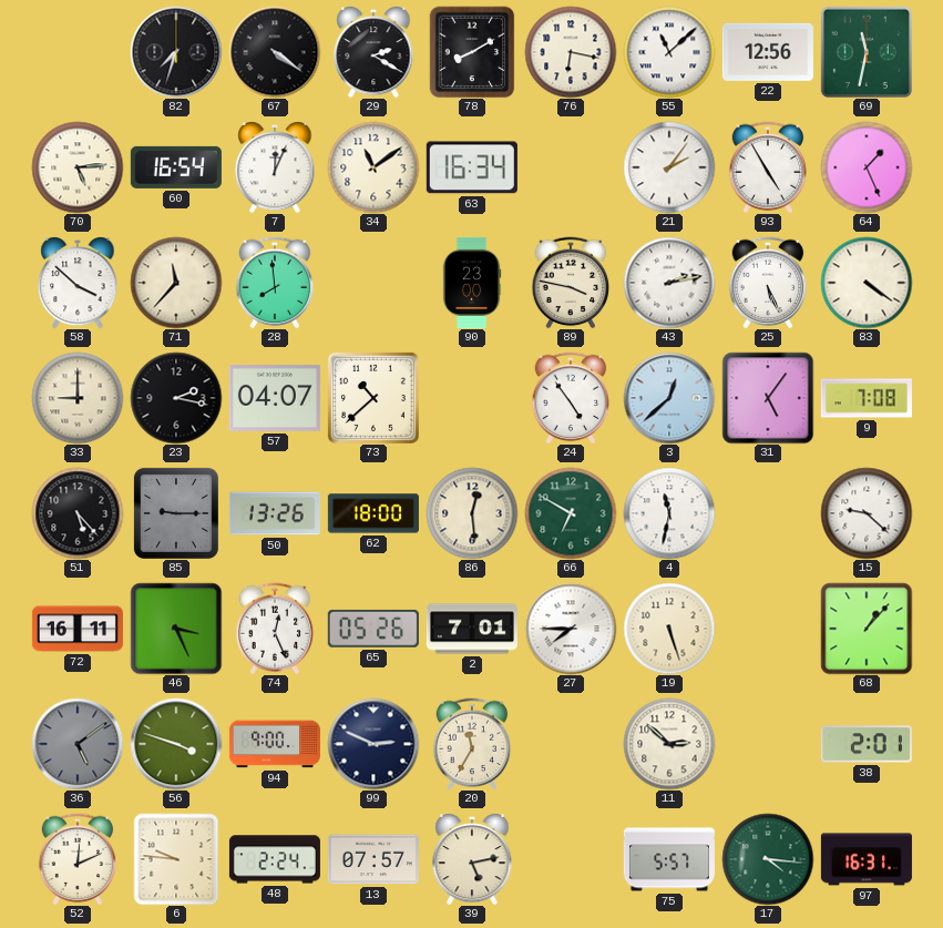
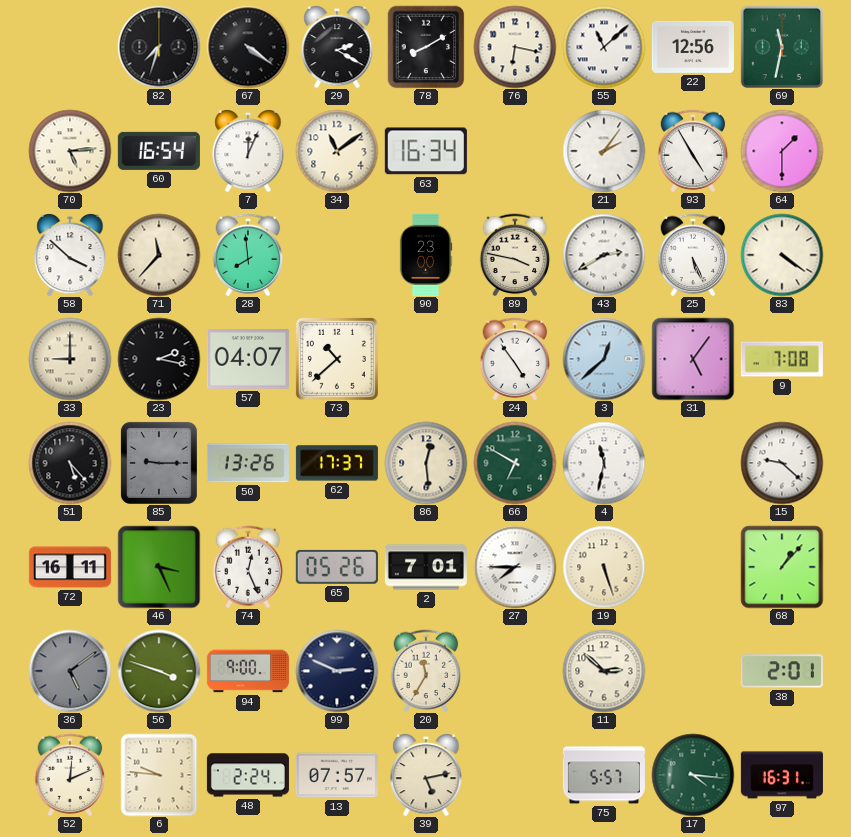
64: 1:26 -> 1:30 (782, 151)
43: 2:13 -> 2:40 (604, 255)
62: 18:00 -> 17:37 (337, 463)
